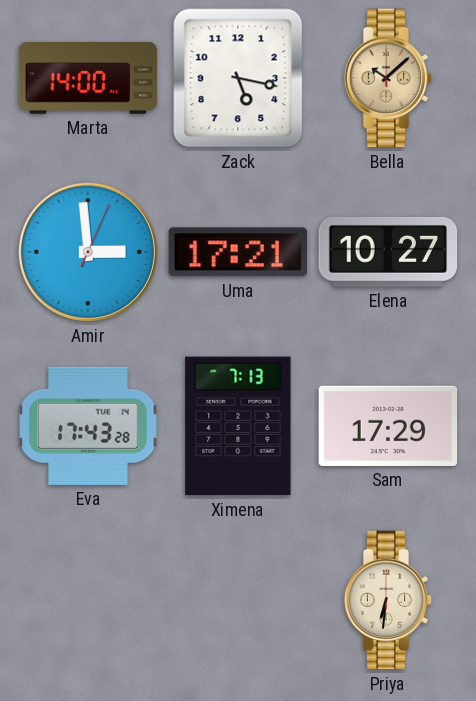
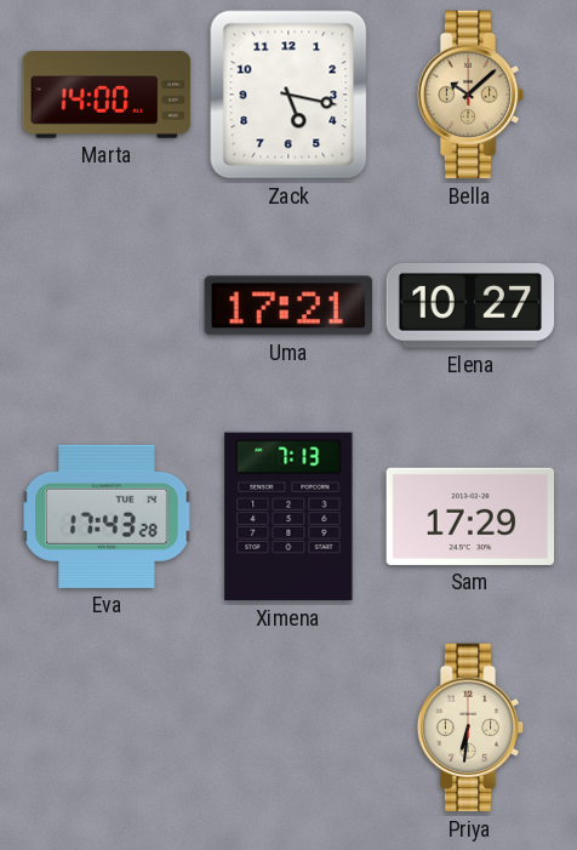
Amir: 2:59 -> none (88, 252)
